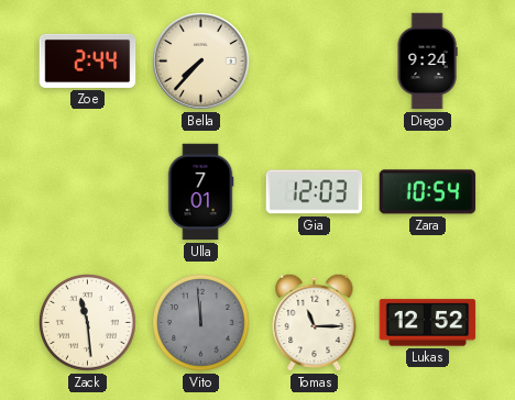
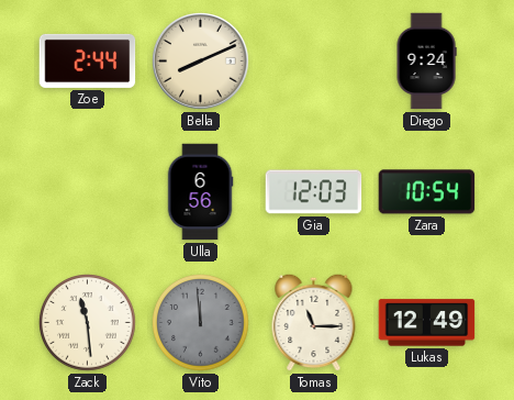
Bella: 7:37 -> 8:11 (201, 62)
Ulla: 7:01 -> 6:56 (200, 192)
Lukas: 12:52 -> 12:49 (427, 323)
